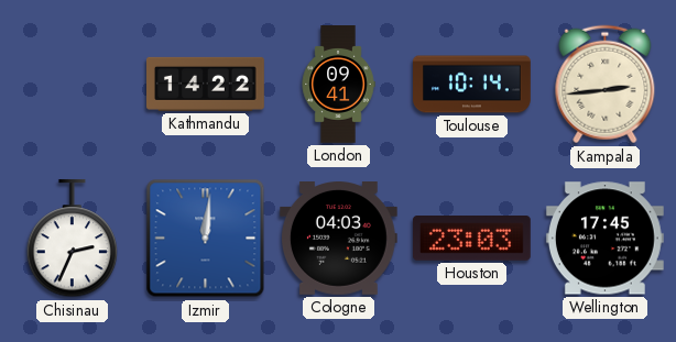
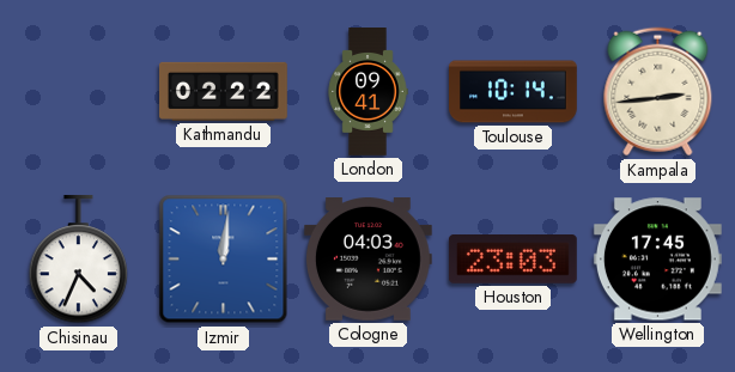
Kathmandu: 14:22 -> 02:22 (224, 91)
Chisinau: 2:34 -> 4:34 (79, 260)
